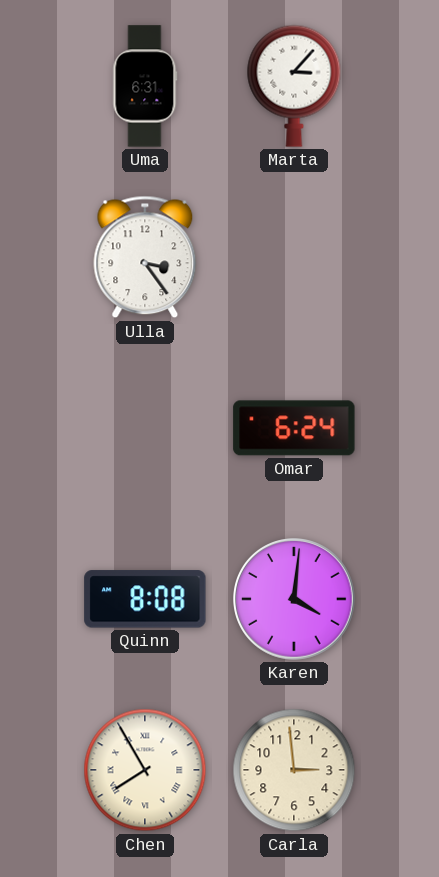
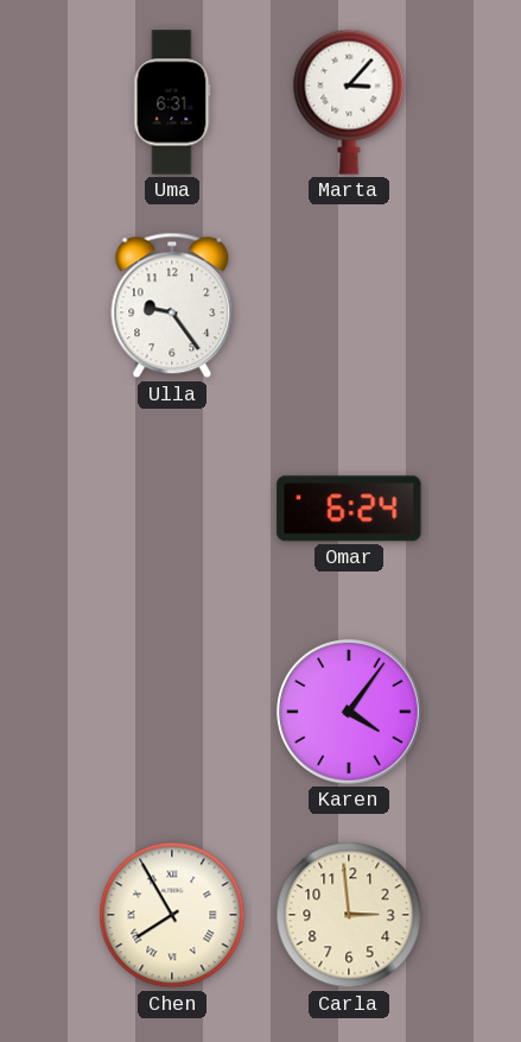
Ulla: 3:24 -> 9:24 (172, 305)
Quinn: 8:08 -> none (145, 599)
Karen: 4:01 -> 4:06 (350, 713)
